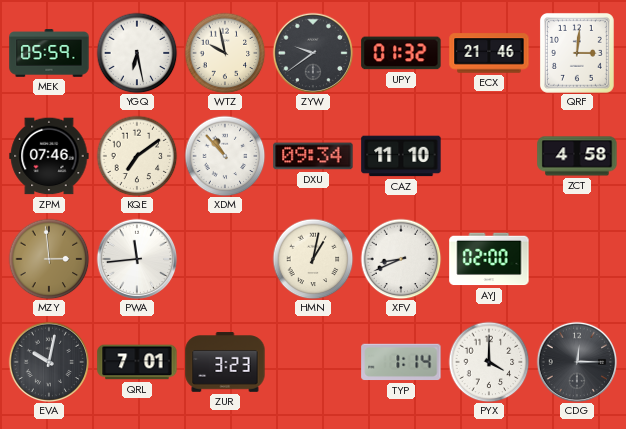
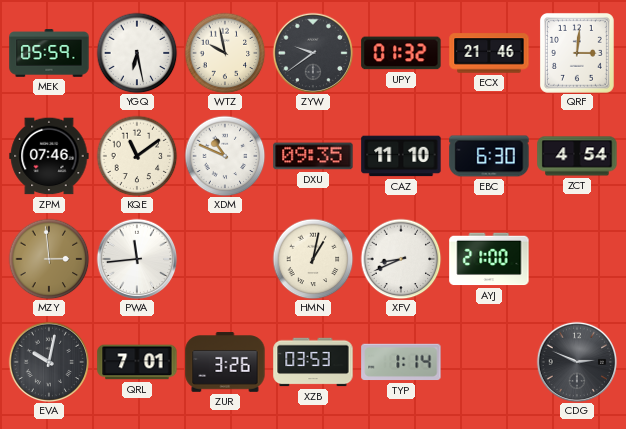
KQE: 7:09 -> 11:09 (137, 156)
XDM: 10:53 -> 10:49 (225, 156)
DXU: 09:34 -> 09:35 (313, 156)
EBC: none -> 6:30 (489, 156)
ZCT: 4:58 -> 4:54 (577, 156)
AYJ: 02:00 -> 21:00 (489, 259)
ZUR: 3:23 -> 3:26 (225, 362)
XZB: none -> 03:53 (313, 362)
PYX: 4:00 -> none (489, 362)
CDG: 12:15 -> 2:49 (577, 362)
